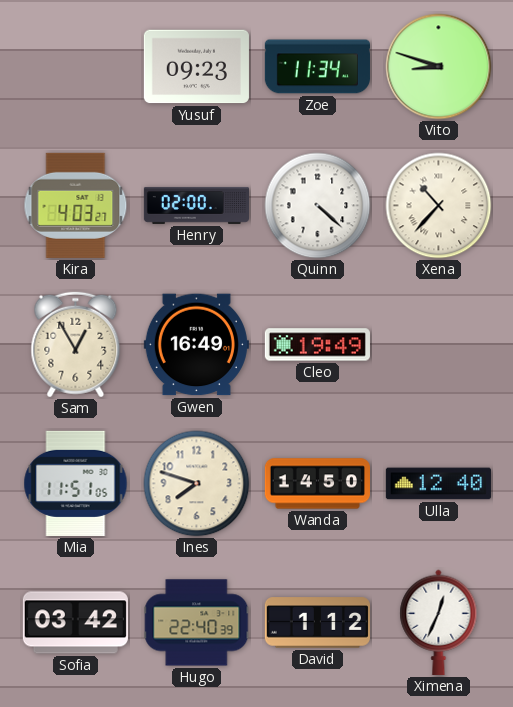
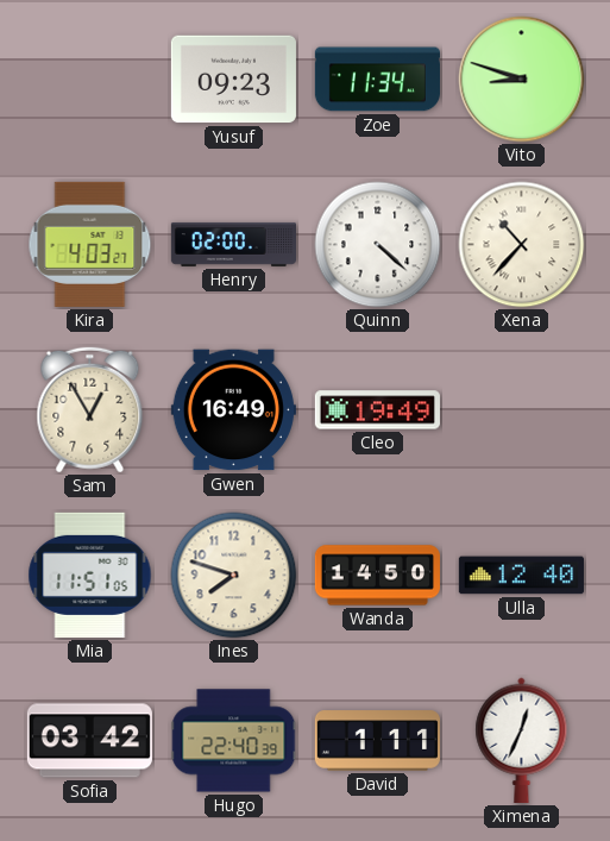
David: 1:12 -> 1:11 (377, 741)
